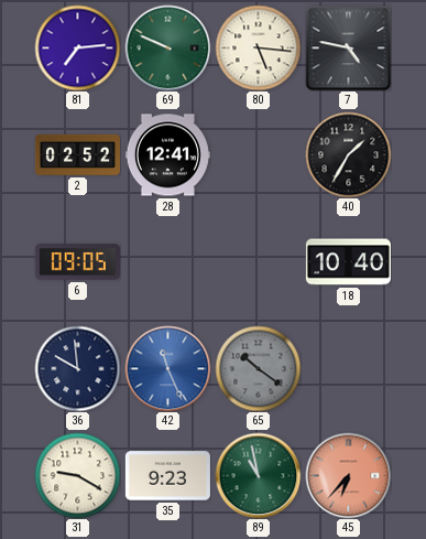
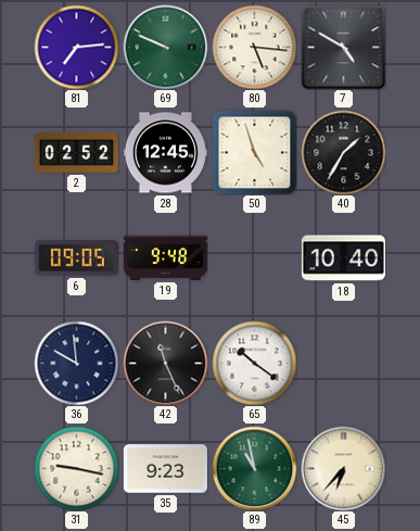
7: 4:47 -> 4:50 (343, 47)
28: 12:41 -> 12:45 (165, 153)
50: none -> 4:57 (254, 152)
19: none -> 9:48 (165, 257)
42 dial: blue -> black (165, 363)
65 dial: grey -> white (254, 363)
31: 9:20 -> 9:17 (76, 468)
45 dial: salmon -> cream (343, 468)
